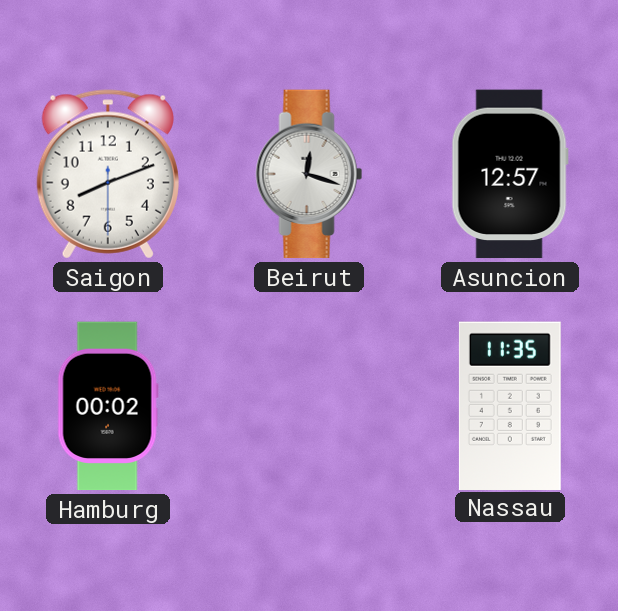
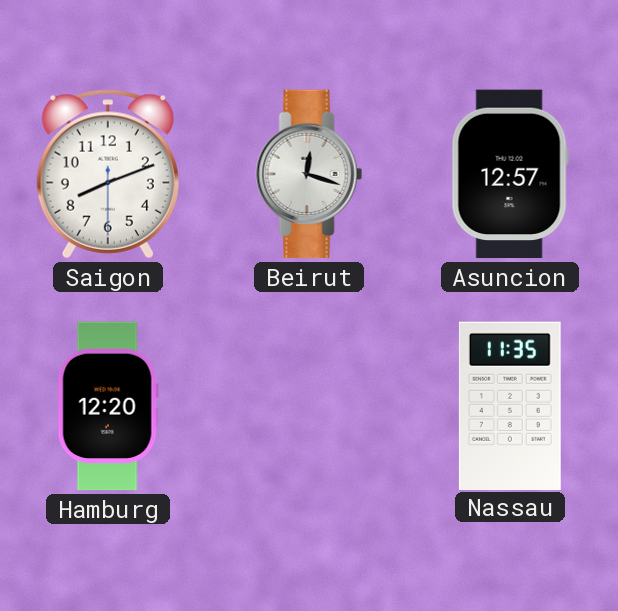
Hamburg: 00:02 -> 12:20 (108, 406)
